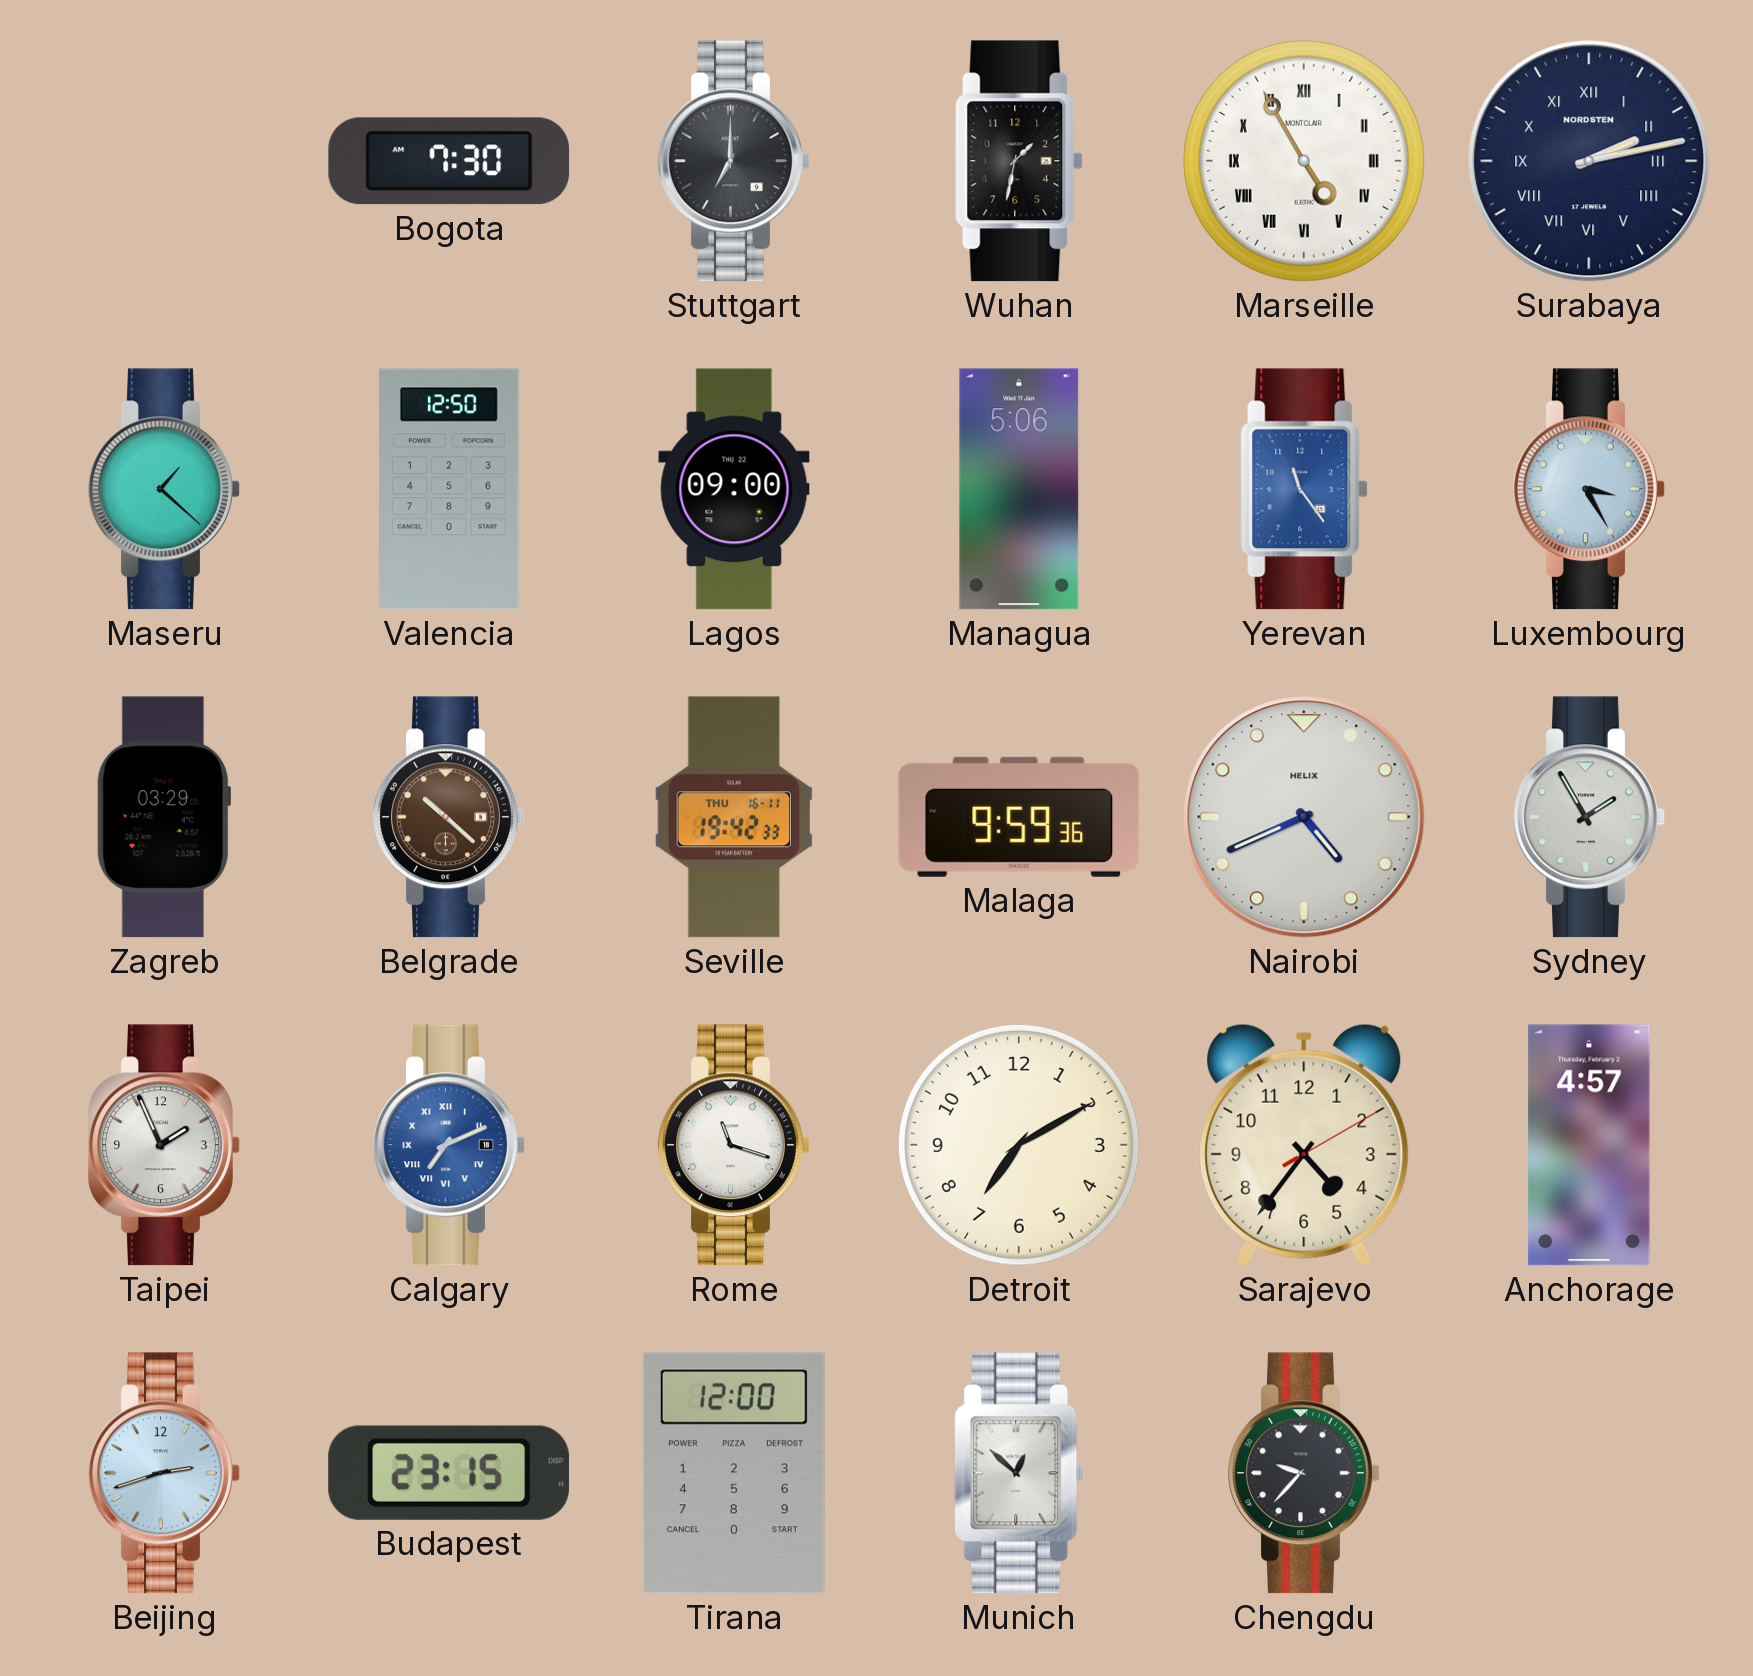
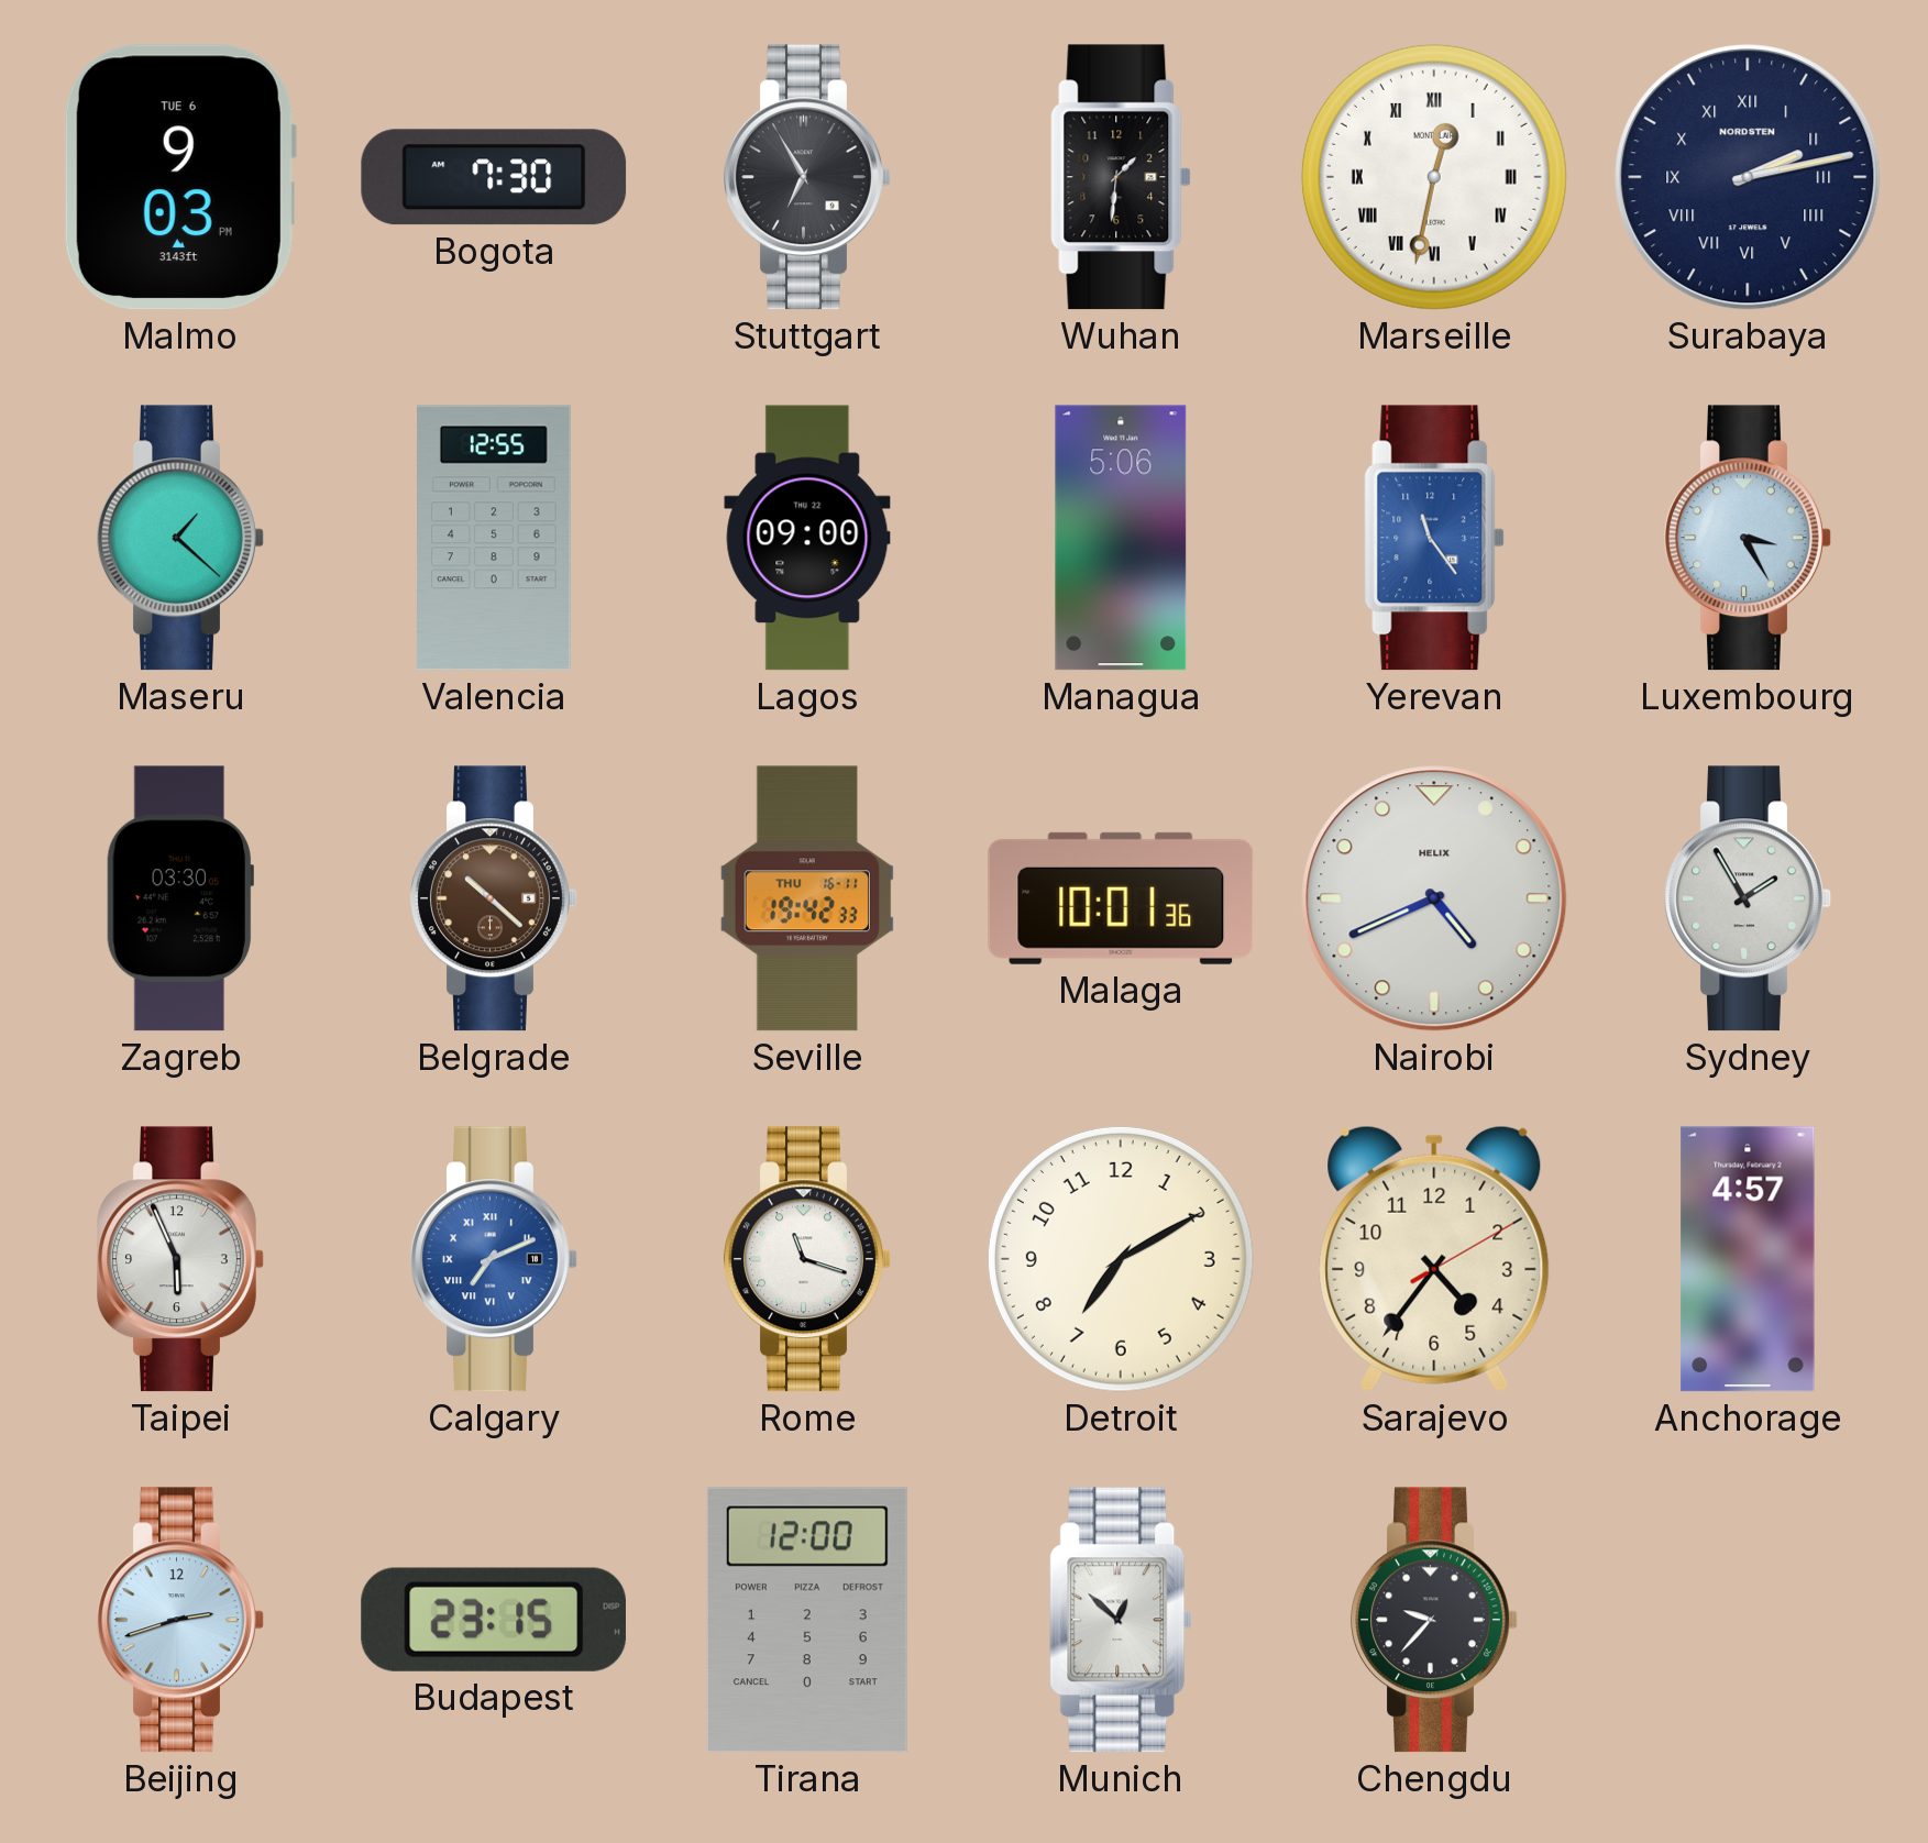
Malmo: none -> 9:03 (179, 177)
Stuttgart: 7:00 -> 6:55 (807, 177)
Wuhan: 1:32 -> 1:31 (1121, 177)
Marseille: 4:55 -> 12:32 (1434, 177)
Valencia: 12:50 -> 12:55 (495, 538)
Zagreb: 03:29 -> 03:30 (180, 898)
Malaga: 9:59 -> 10:01 (1121, 898)
Taipei: 1:56 -> 5:56 (180, 1259)
